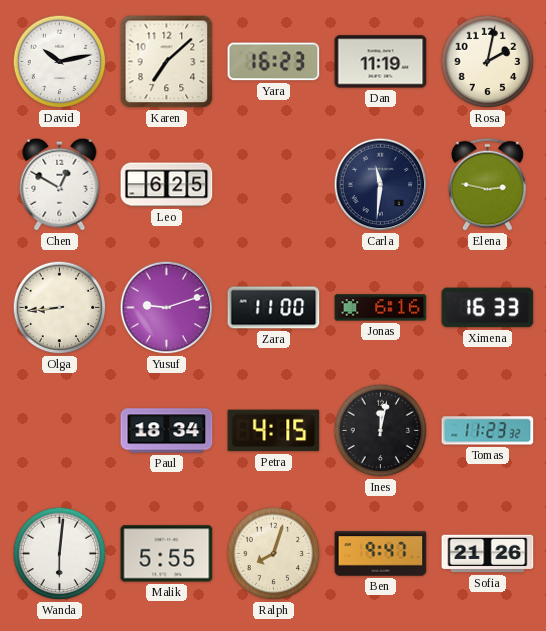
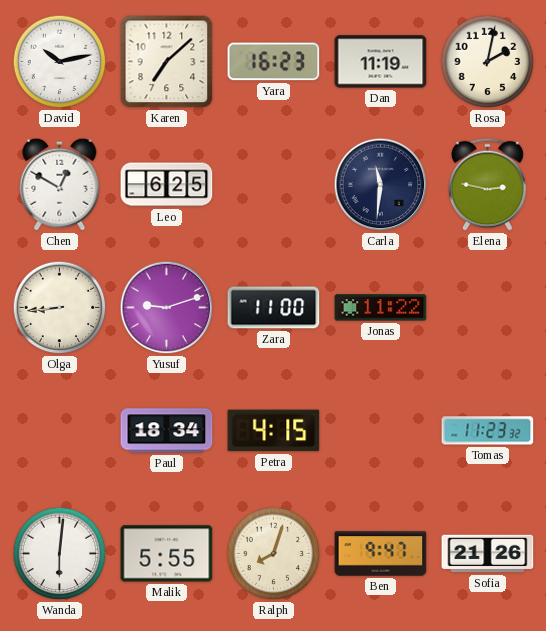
Jonas: 6:16 -> 11:22 (381, 308)
Ximena: 16:33 -> none (488, 308)
Ines: 12:02 -> none (381, 431)
